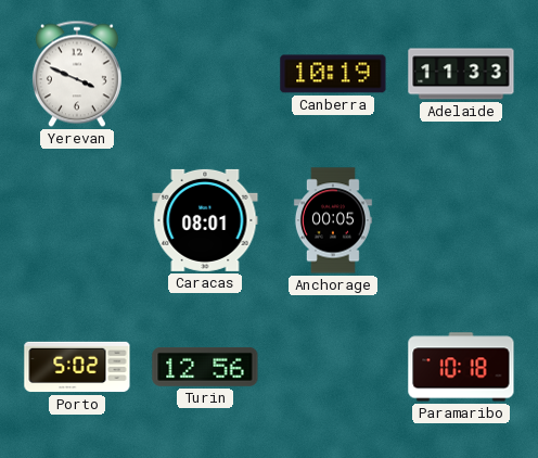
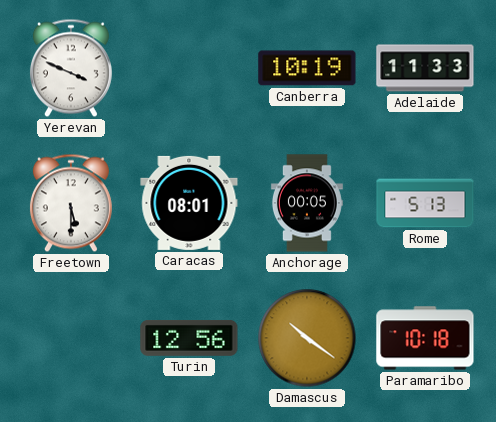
Freetown: none -> 5:30 (71, 203)
Rome: none -> 5:13 (425, 203)
Porto: 5:02 -> none (77, 367)
Damascus: none -> 10:21 (307, 338)
